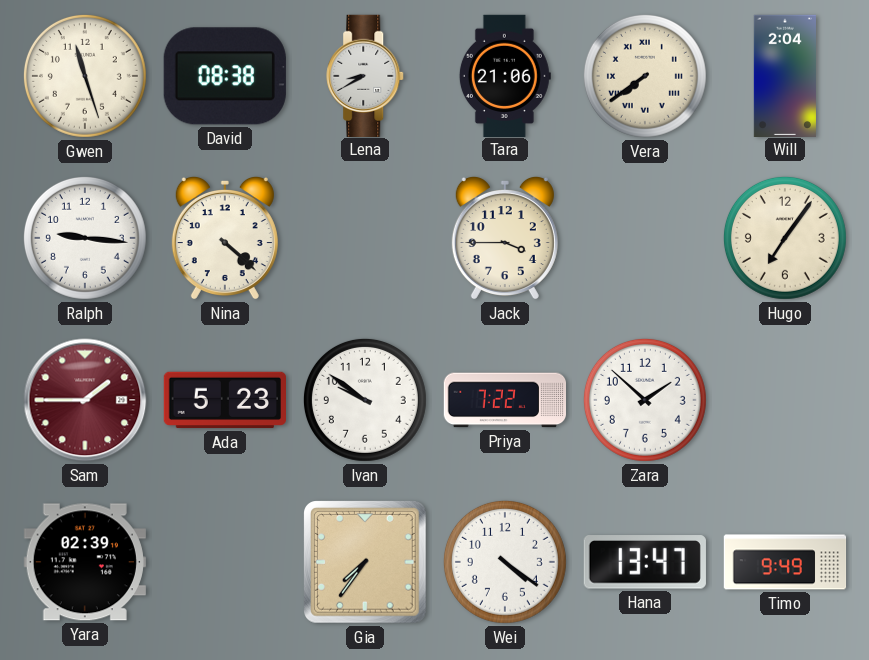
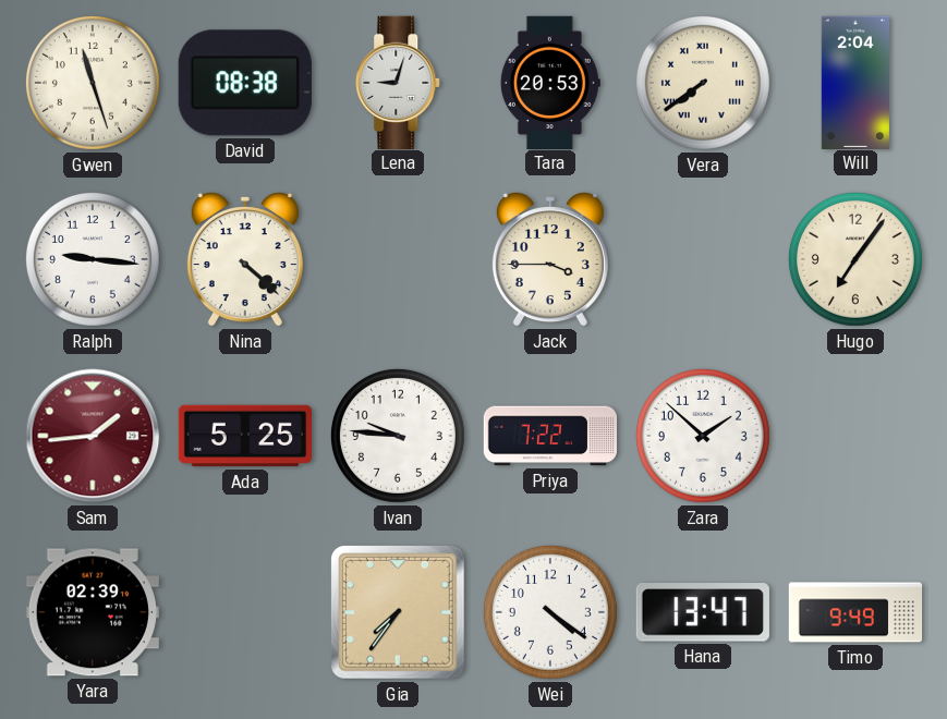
Lena: 8:40 -> 9:03 (399, 82)
Tara: 21:06 -> 20:53 (550, 82)
Sam: 1:45 -> 1:44 (93, 436)
Ada: 5:23 -> 5:25 (244, 436)
Ivan: 9:51 -> 9:46 (398, 436)
